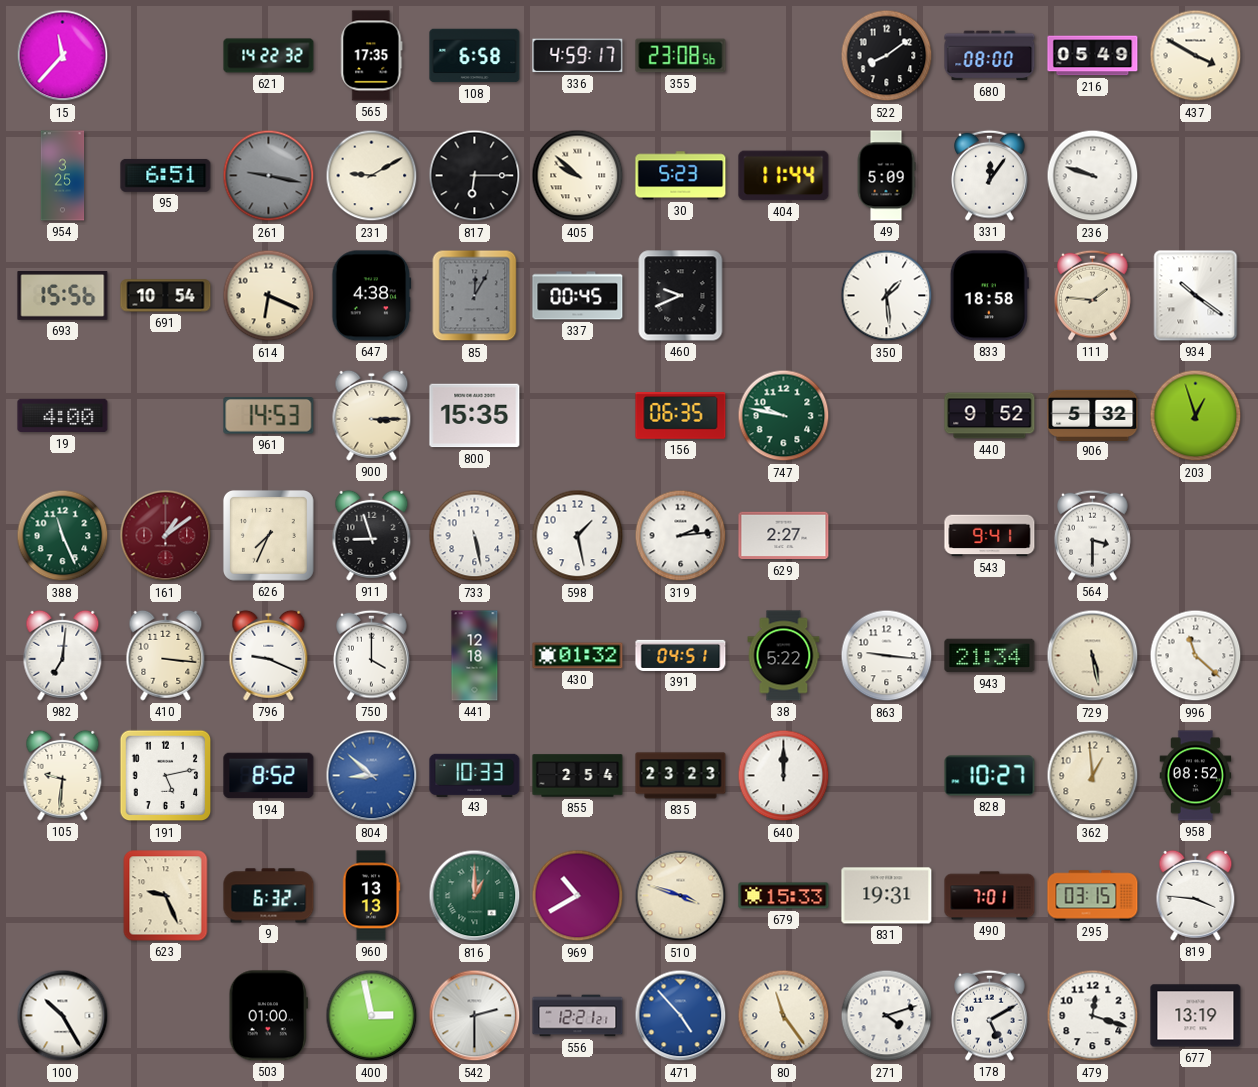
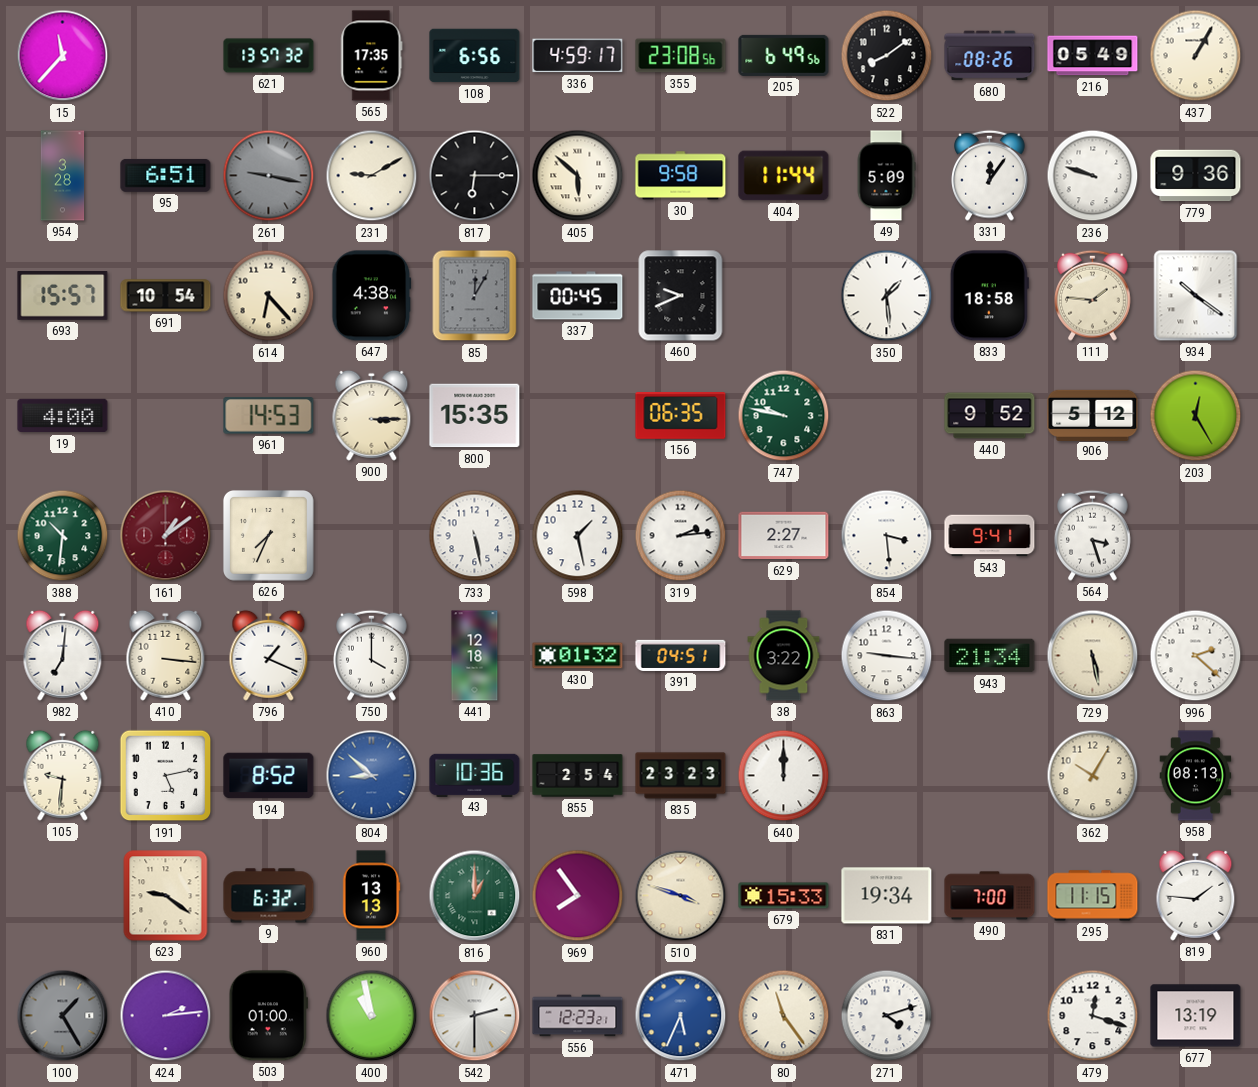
621: 14:22 -> 13:57 (269, 56)
108: 6:58 -> 6:56 (475, 56)
205: none -> 6:49 (784, 55)
680: 08:00 -> 08:26 (990, 56)
437: 3:50 -> 1:05 (1196, 56)
954: 3:25 -> 3:28 (63, 176)
405: 9:52 -> 5:52 (578, 176)
30: 5:23 -> 9:58 (681, 176)
779: none -> 9:36 (1196, 176)
693: 15:56 -> 15:57 (63, 296)
614: 6:19 -> 6:23 (269, 296)
906: 5:32 -> 5:12 (1093, 415)
203: 12:57 -> 12:25 (1196, 416)
388: 11:26 -> 10:31 (63, 536)
911: 8:57 -> none (372, 535)
854: none -> 3:29 (887, 536)
564: 3:30 -> 3:27 (1093, 535)
796: 9:19 -> 1:19 (269, 655)
38: 5:22 -> 3:22 (784, 656)
996: 11:22 -> 2:22 (1196, 656)
43: 10:33 -> 10:36 (475, 775)
828: 10:27 -> none (990, 776)
362: 12:59 -> 10:05 (1093, 776)
958: 08:52 -> 08:13 (1196, 776)
623: 9:26 -> 9:21 (166, 896)
969: 10:40 -> 7:54 (578, 896)
831: 19:31 -> 19:34 (887, 896)
490: 7:01 -> 7:00 (990, 896)
295: 03:15 -> 11:15 (1093, 896)
819: 3:46 -> 1:46 (1196, 895)
100: 10:25 -> 1:25 (63, 1016)
100 dial: white -> grey (63, 1016)
424: none -> 2:14 (166, 1016)
400: 2:58 -> 10:58 (372, 1016)
556: 12:21 -> 12:23 (578, 1016)
471: 4:53 -> 5:34 (681, 1016)
178: 5:10 -> none (990, 1015)
